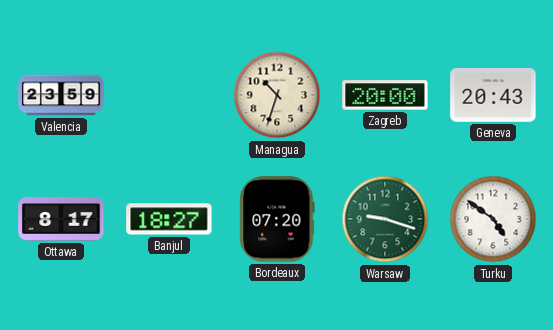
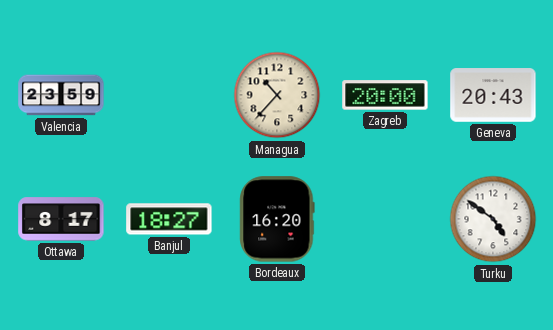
Managua: 10:33 -> 10:37 (277, 95)
Bordeaux: 07:20 -> 16:20 (277, 219)
Warsaw: 9:18 -> none (385, 219)
